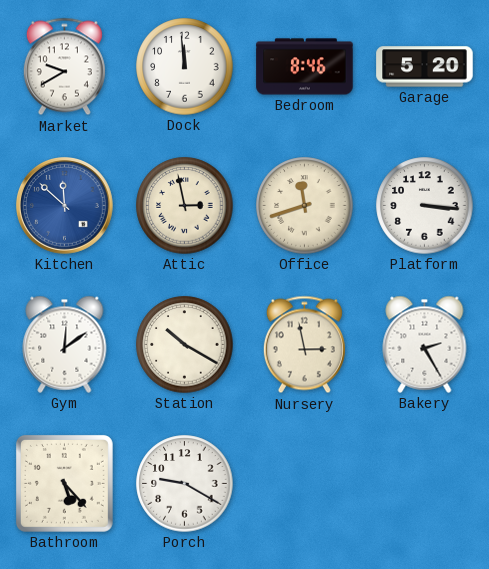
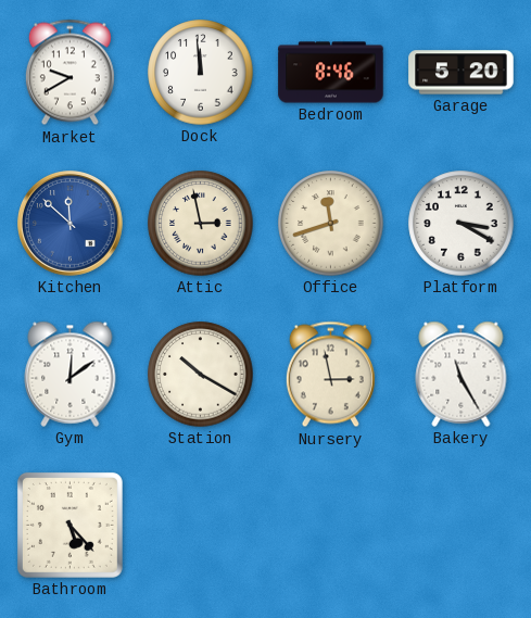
Platform: 3:16 -> 3:20 (462, 224)
Bakery: 2:25 -> 11:25 (462, 374)
Porch: 9:20 -> none (185, 484)
